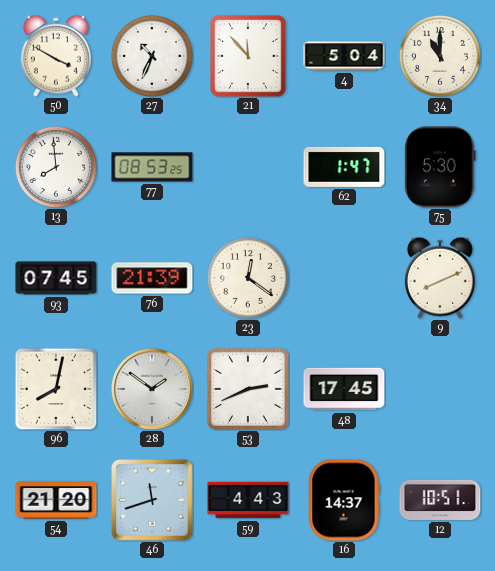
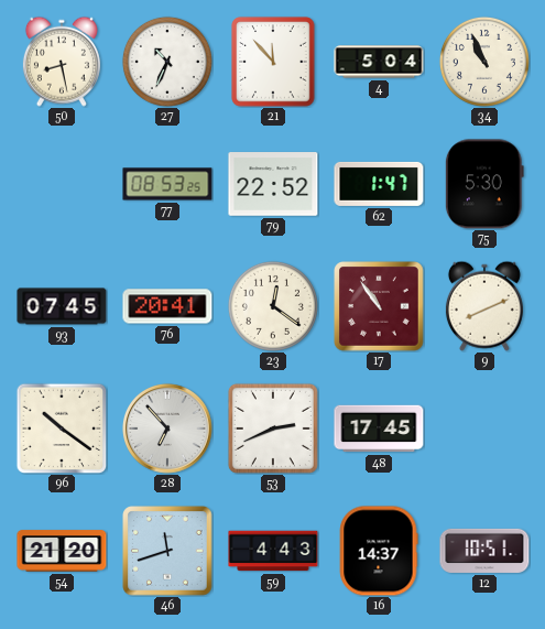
50: 3:50 -> 8:28 (62, 62)
34: 11:00 -> 10:56 (484, 62)
13: 7:59 -> none (56, 167)
79: none -> 22:52 (273, 184)
76: 21:39 -> 20:41 (167, 306)
17: none -> 10:54 (379, 306)
96: 8:02 -> 10:21 (62, 429)
28: 1:51 -> 6:53 (167, 429)
